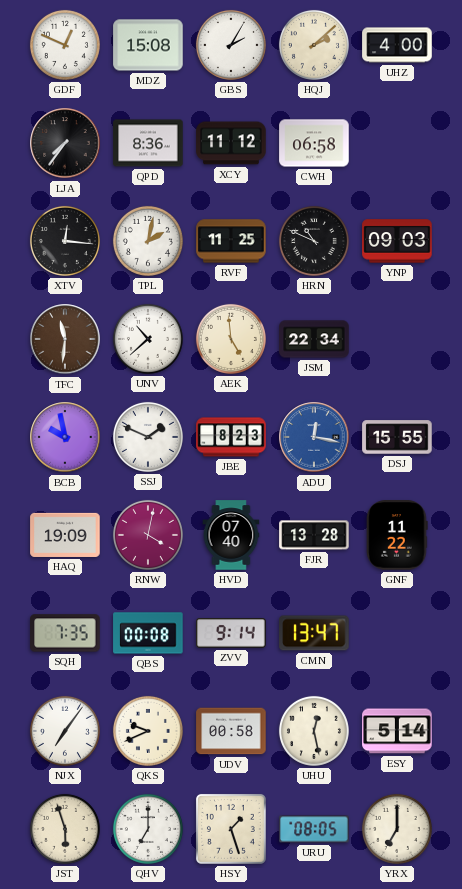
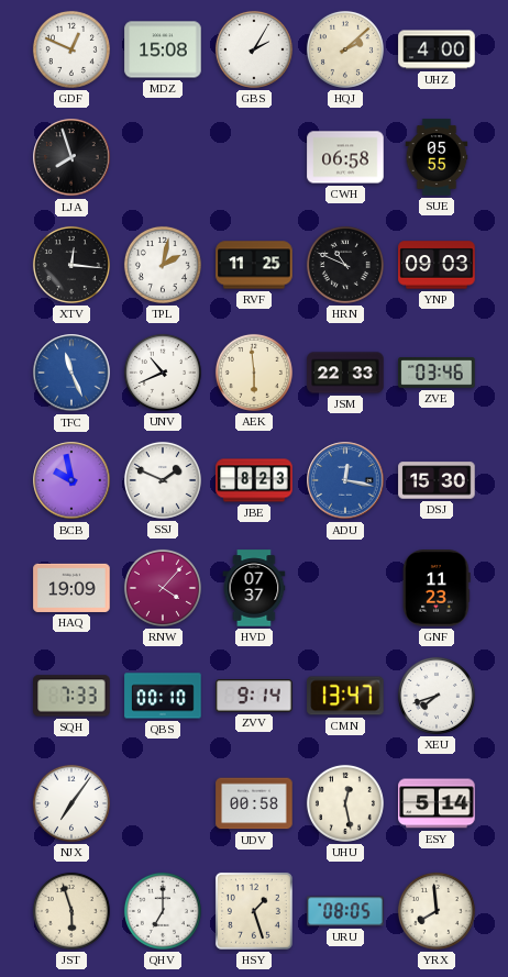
LJA: 7:36 -> 7:57 (71, 157)
QPD: 8:36 -> none (148, 143)
XCY: 11:12 -> none (231, 143)
SUE: none -> 05:55 (437, 157)
TFC: 11:31 -> 11:26 (71, 373)
TFC dial: brown -> blue (71, 373)
UNV: 10:38 -> 10:41 (163, 373)
AEK: 4:59 -> 5:59 (254, 373)
JSM: 22:34 -> 22:33 (345, 373)
ZVE: none -> 03:46 (437, 373)
DSJ: 15:55 -> 15:30 (437, 480)
RNW: 4:02 -> 4:07 (163, 588)
HVD: 07:40 -> 07:37 (254, 588)
FJR: 13:28 -> none (314, 535)
GNF: 11:22 -> 11:23 (437, 588)
SQH: 7:35 -> 7:33 (71, 696)
QBS: 00:08 -> 00:10 (163, 696)
XEU: none -> 7:42 (437, 696)
QKS: 9:41 -> none (148, 731)
YRX: 7:00 -> 7:59 (437, 911)
